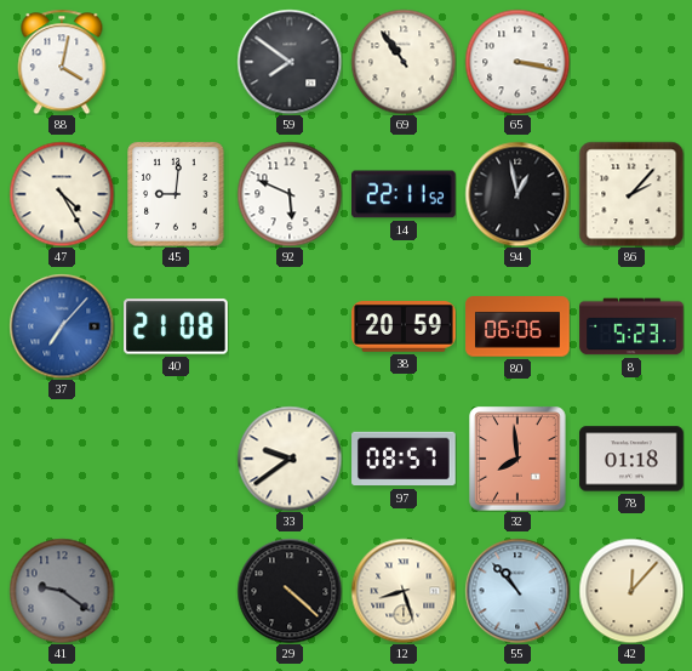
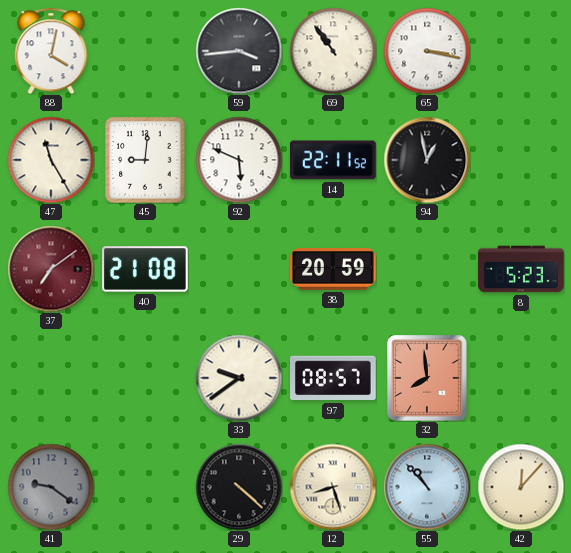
59: 7:51 -> 3:44 (239, 51)
47: 4:25 -> 11:25 (51, 160)
86: 2:07 -> none (631, 194)
37: 7:07 -> 7:09 (51, 269)
37 dial: blue -> burgundy (51, 269)
80: 06:06 -> none (517, 326)
78: 01:18 -> none (631, 459)
